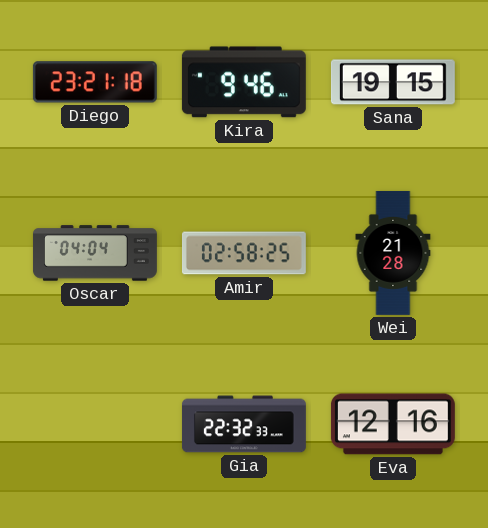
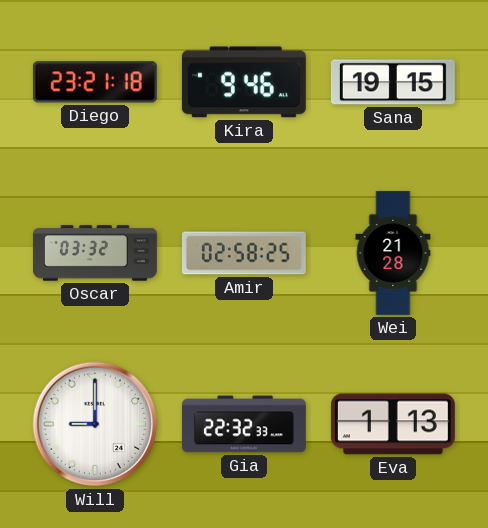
Oscar: 04:04 -> 03:32 (95, 253)
Will: none -> 9:00 (95, 424)
Eva: 12:16 -> 1:13 (393, 424)
